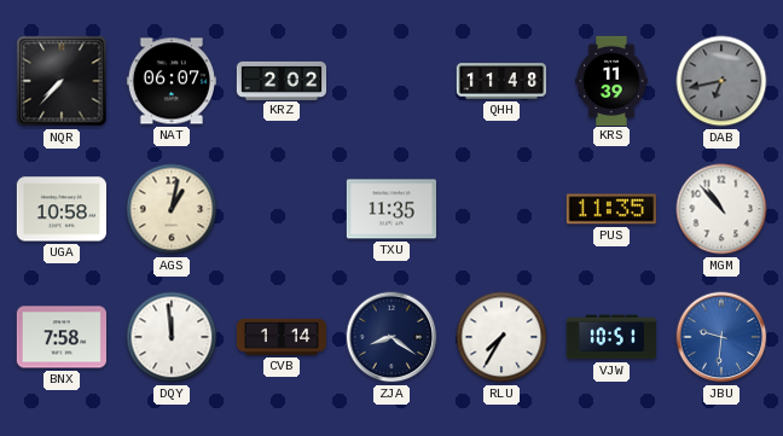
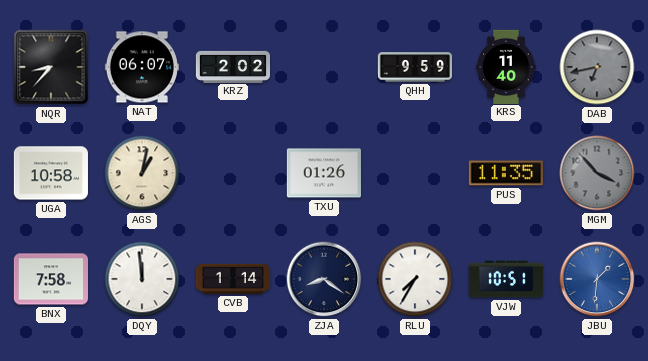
NQR: 7:37 -> 8:37 (51, 67)
QHH: 11:48 -> 9:59 (414, 67)
KRS: 11:39 -> 11:40 (506, 66)
TXU: 11:35 -> 01:26 (324, 173)
MGM: 10:53 -> 3:53 (597, 173)
MGM dial: white -> grey (597, 173)
JBU: 9:31 -> 1:31 (597, 279)
